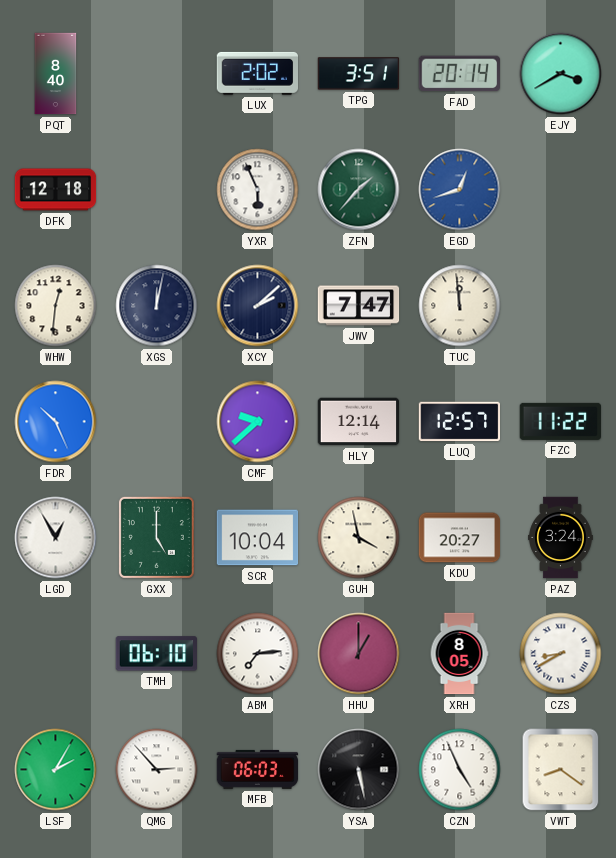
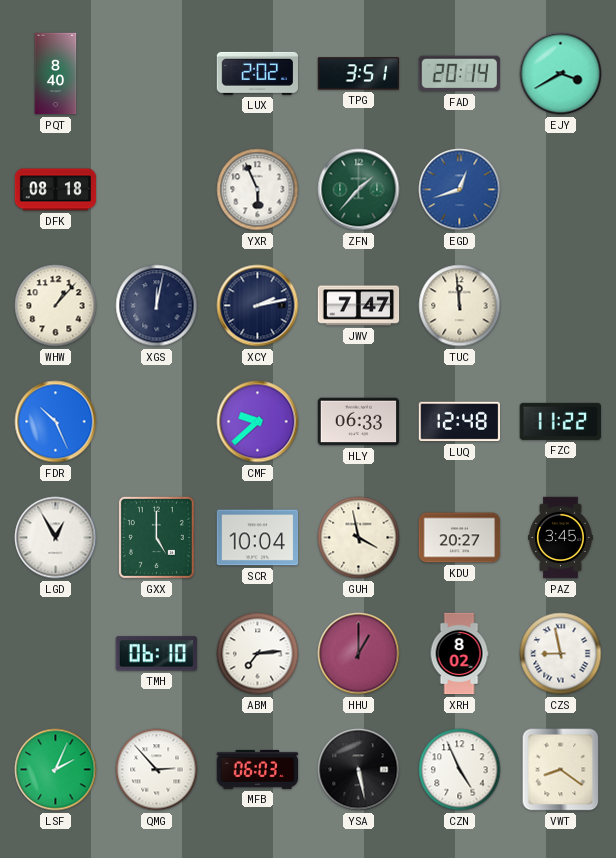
DFK: 12:18 -> 08:18 (56, 190)
WHW: 12:31 -> 1:07 (56, 306)
XCY: 2:08 -> 2:13 (258, 306)
HLY: 12:14 -> 06:33 (359, 422)
LUQ: 12:57 -> 12:48 (460, 422)
PAZ: 3:24 -> 3:45 (561, 538)
XRH: 8:05 -> 8:02 (459, 654)
CZS: 8:40 -> 8:58 (561, 654)
LSF: 2:05 -> 2:04 (56, 770)
